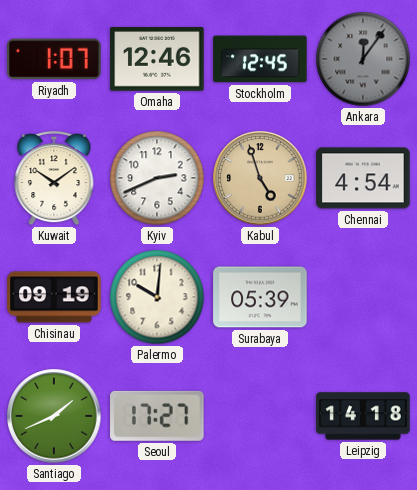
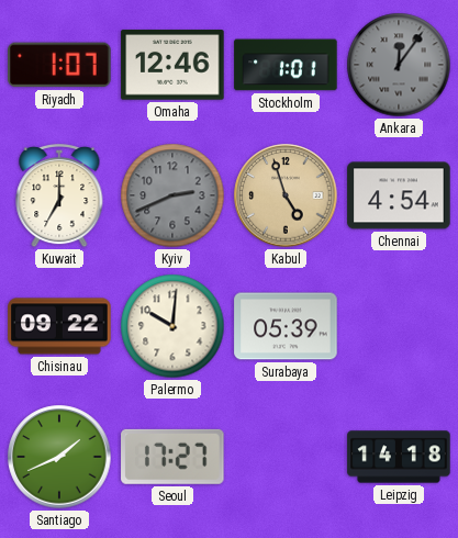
Stockholm: 12:45 -> 1:01 (286, 65)
Kuwait: 10:09 -> 7:00 (59, 195)
Kyiv dial: white -> grey (172, 195)
Chisinau: 09:19 -> 09:22 (59, 326)
